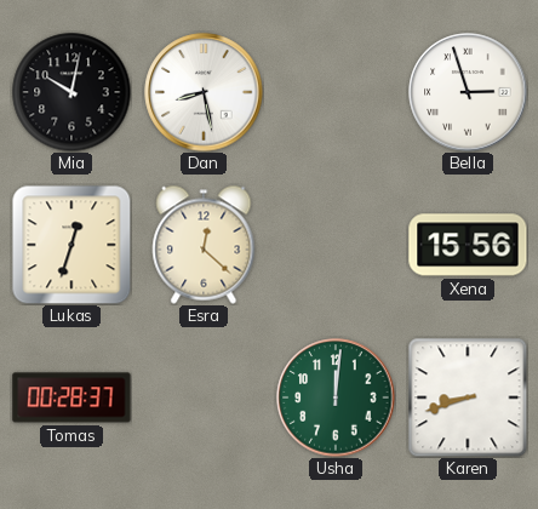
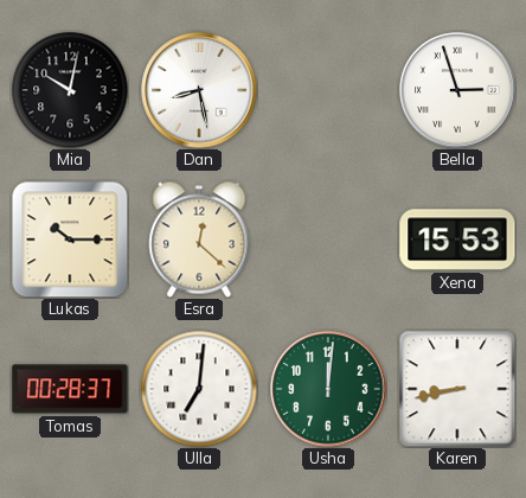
Lukas: 12:33 -> 10:15 (70, 240)
Xena: 15:56 -> 15:53 (457, 240)
Ulla: none -> 7:01 (199, 389)
Karen: 8:42 -> 8:43 (457, 389)
